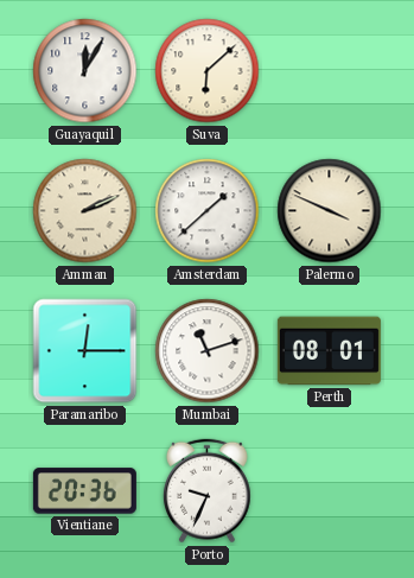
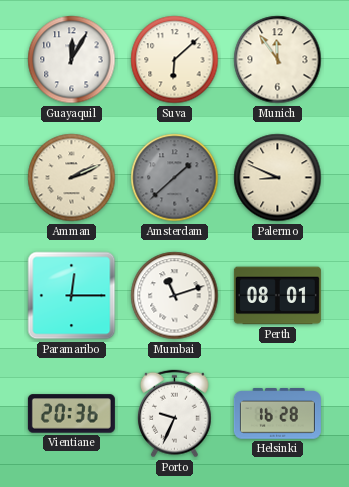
Munich: none -> 11:54 (278, 60)
Amsterdam dial: white -> grey (175, 178)
Palermo: 3:49 -> 8:49 (278, 178)
Helsinki: none -> 16:28 (277, 414)
